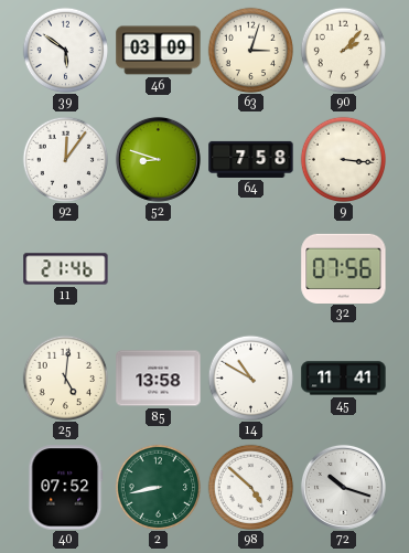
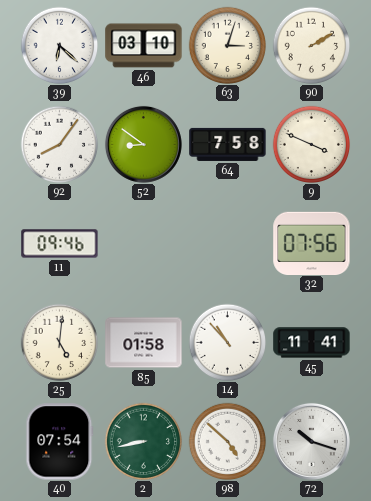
39: 5:51 -> 6:22 (59, 45)
46: 03:09 -> 03:10 (144, 46)
90: 2:07 -> 2:10 (311, 45)
92: 12:06 -> 8:06 (59, 144)
52: 8:48 -> 8:51 (143, 144)
9: 3:16 -> 3:49 (311, 144)
11: 21:46 -> 09:46 (60, 244)
85: 13:58 -> 01:58 (144, 343)
14: 10:50 -> 10:53 (227, 342)
40: 07:52 -> 07:54 (60, 442)
